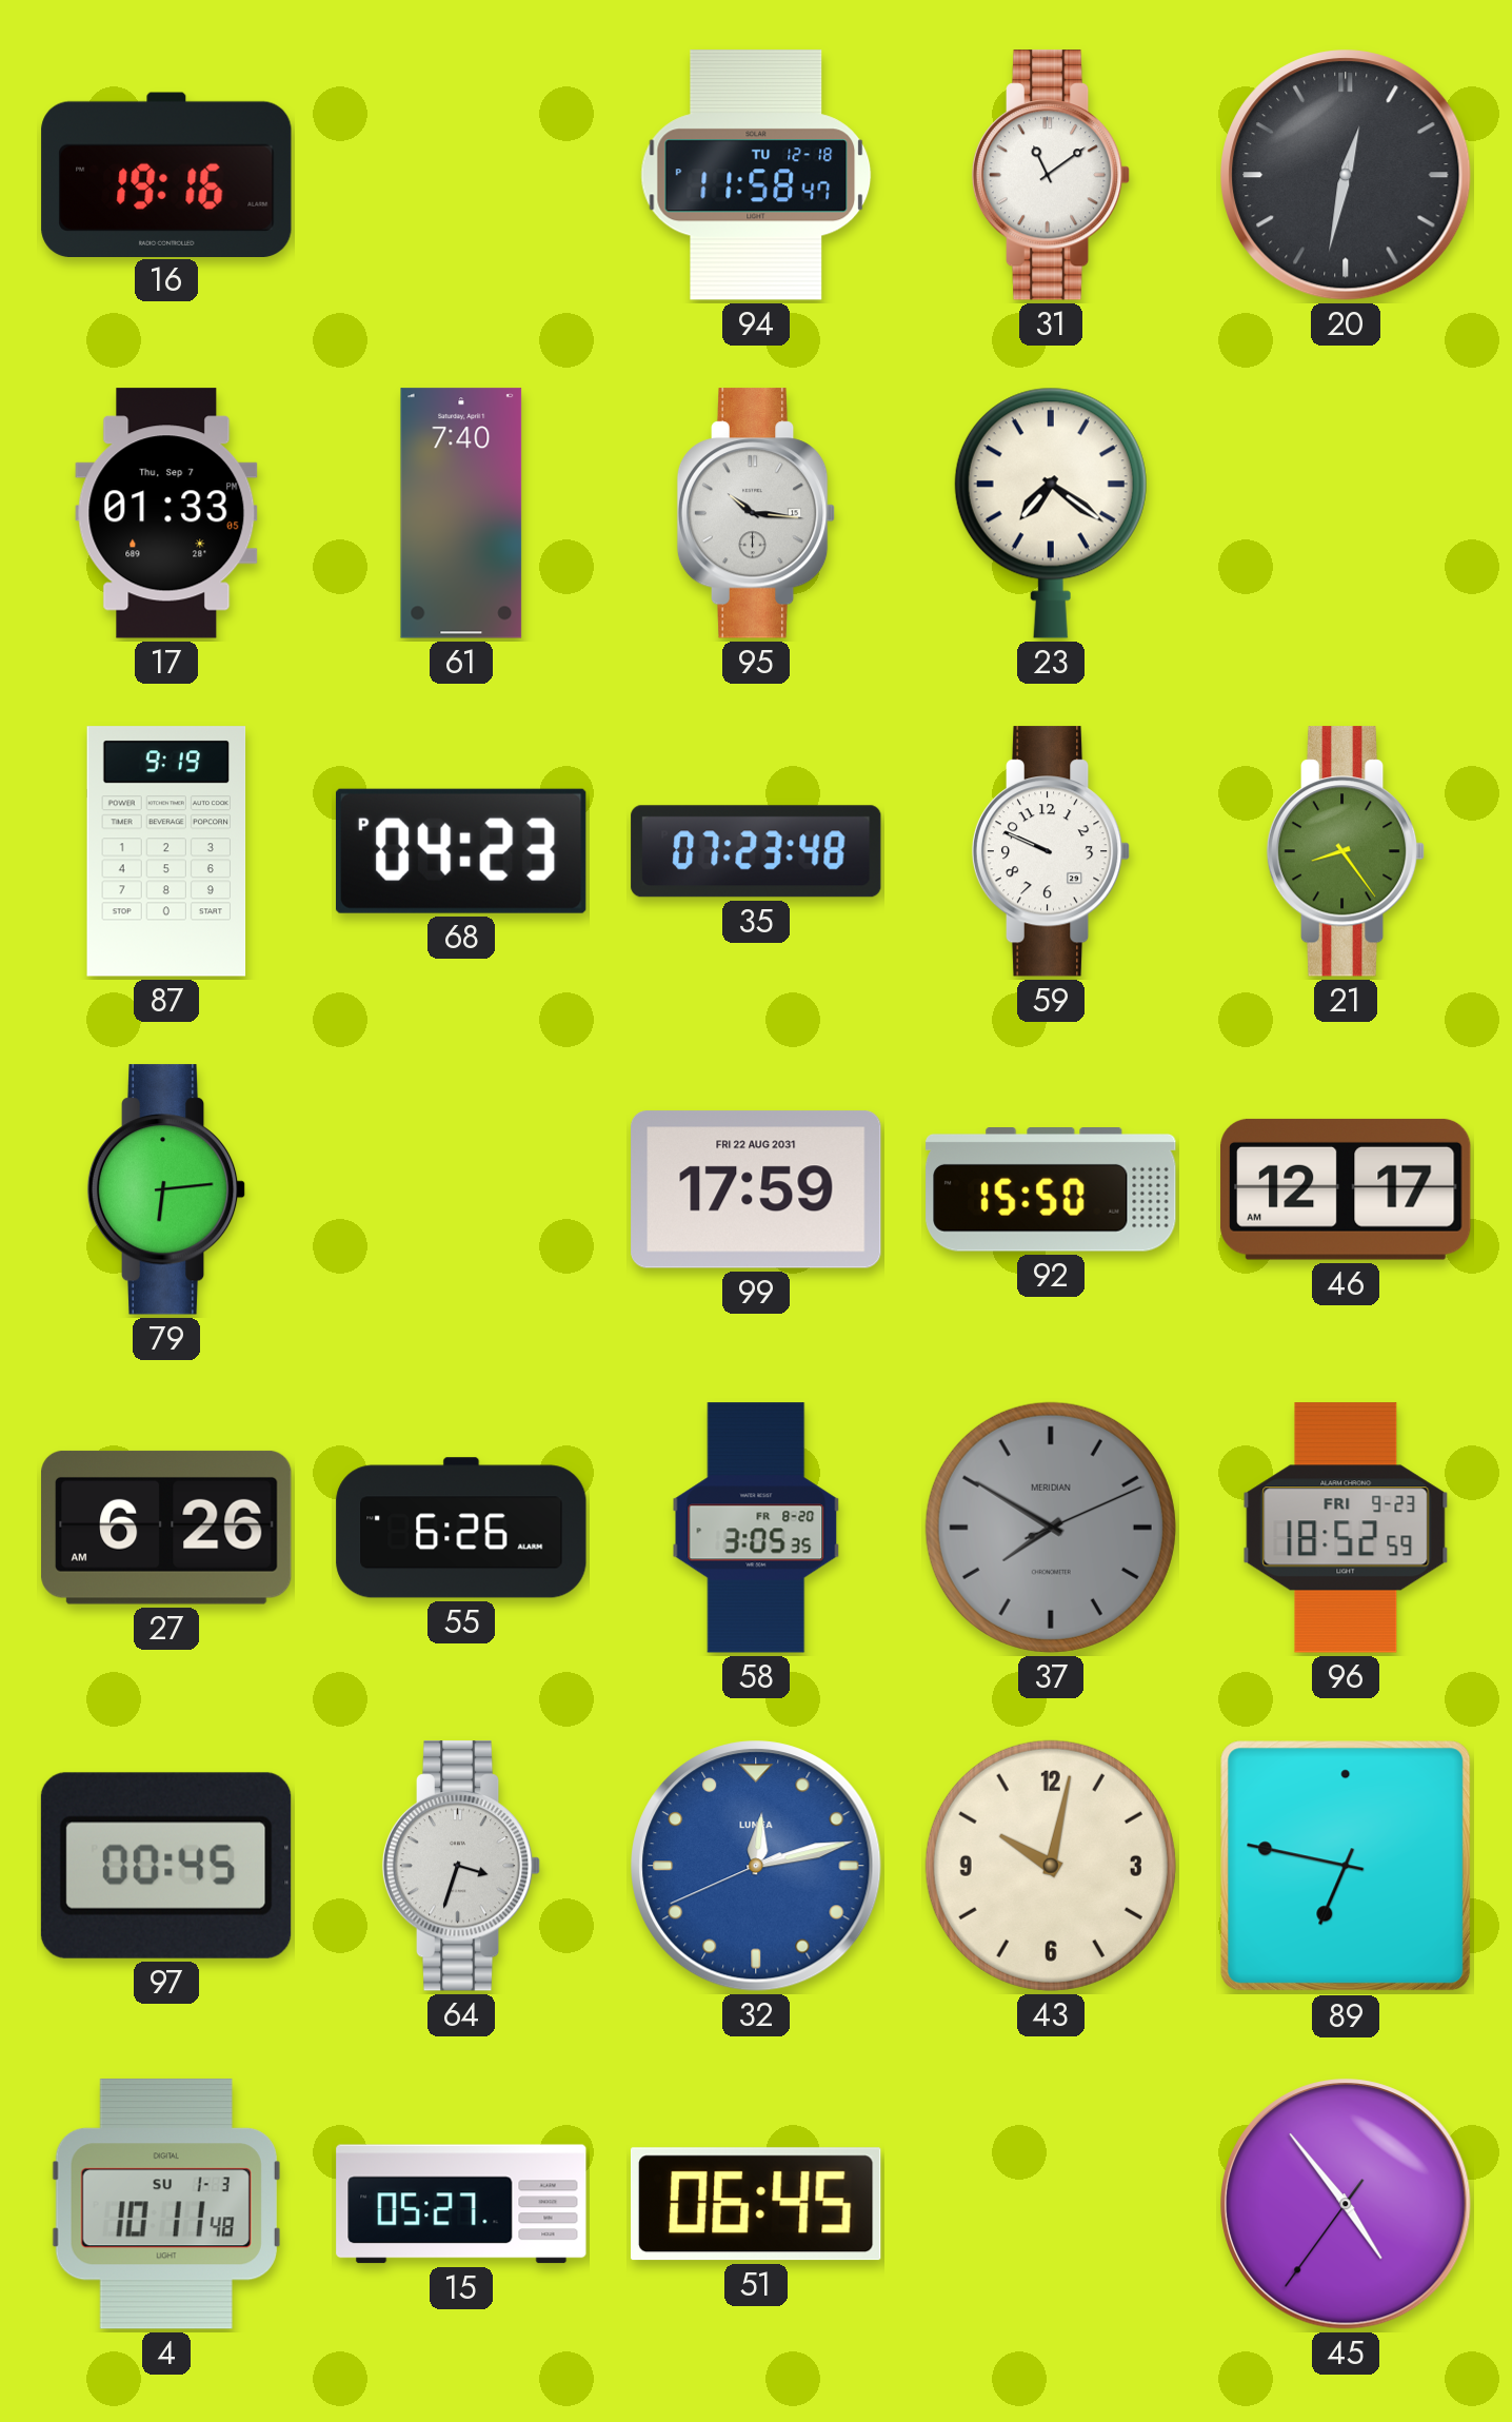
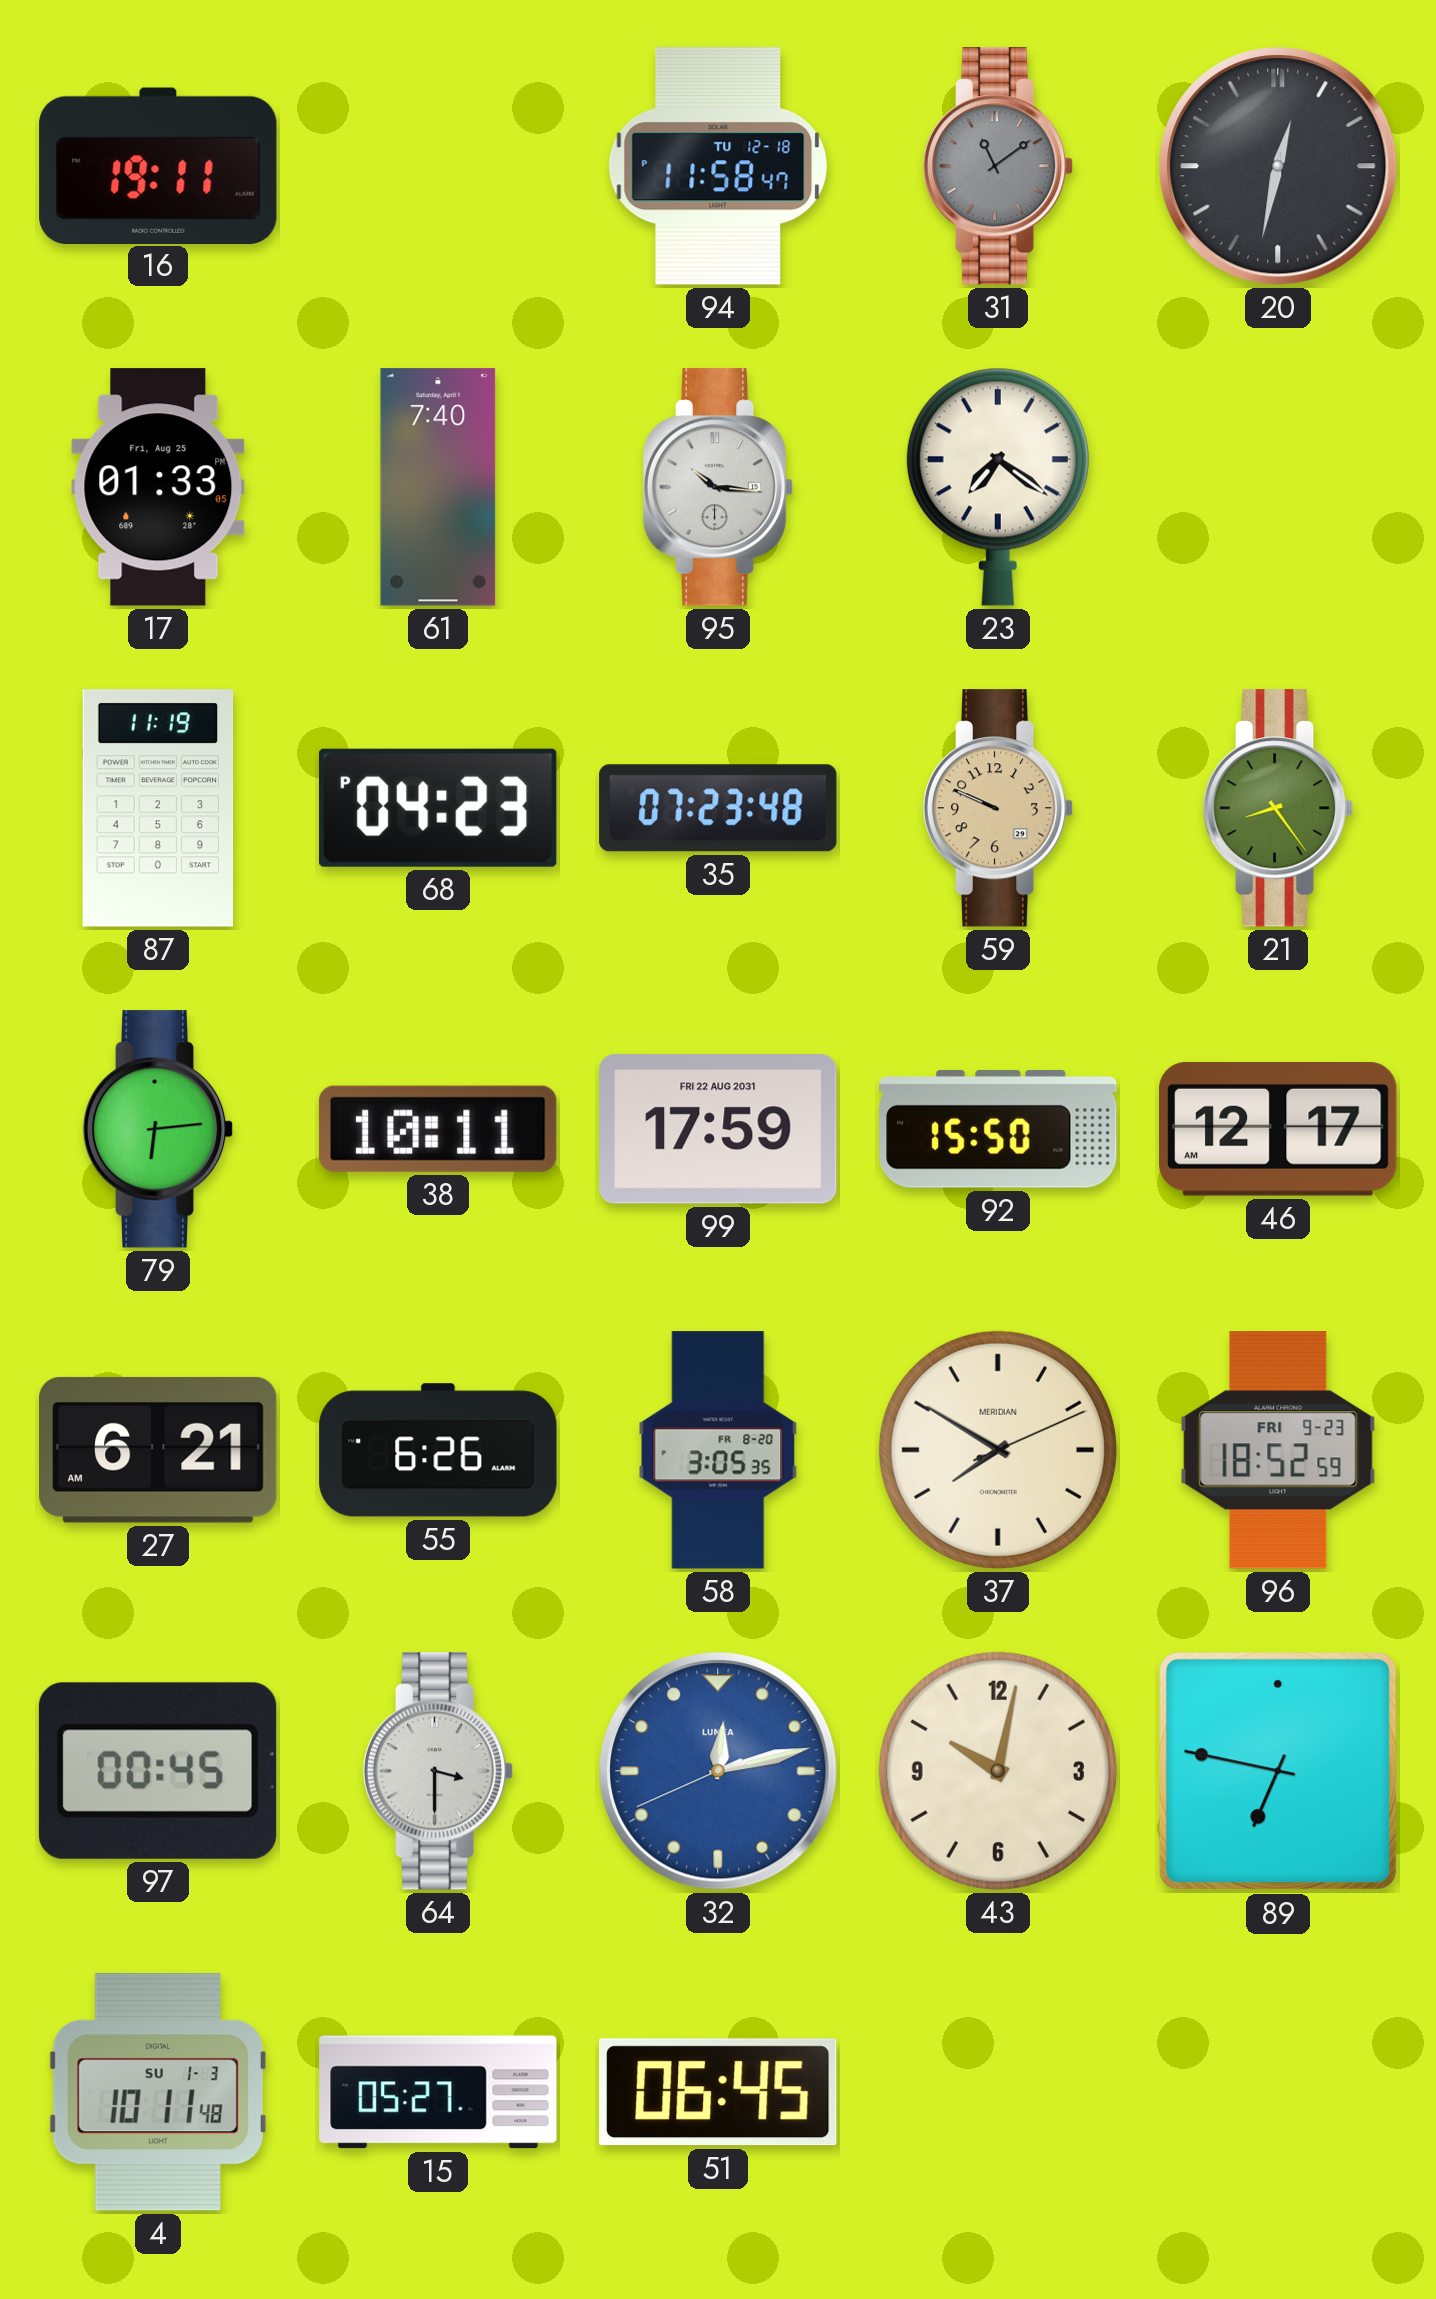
16: 19:16 -> 19:11 (158, 165)
31 dial: white -> grey (998, 166)
17 date: Thu, Sep 7 -> Fri, Aug 25 (158, 487)
87: 9:19 -> 11:19 (158, 808)
59 dial: white -> champagne (998, 808)
38: none -> 10:11 (438, 1129)
27: 6:26 -> 6:21 (158, 1450)
37 dial: grey -> cream (998, 1450)
64: 3:33 -> 3:30 (438, 1771)
45: 4:53 -> none (1346, 2204)
